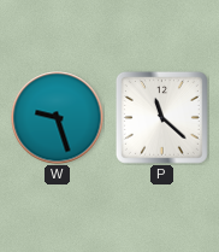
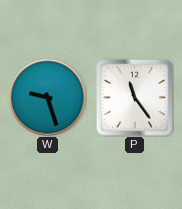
P: 11:22 -> 11:24 (134, 97)
